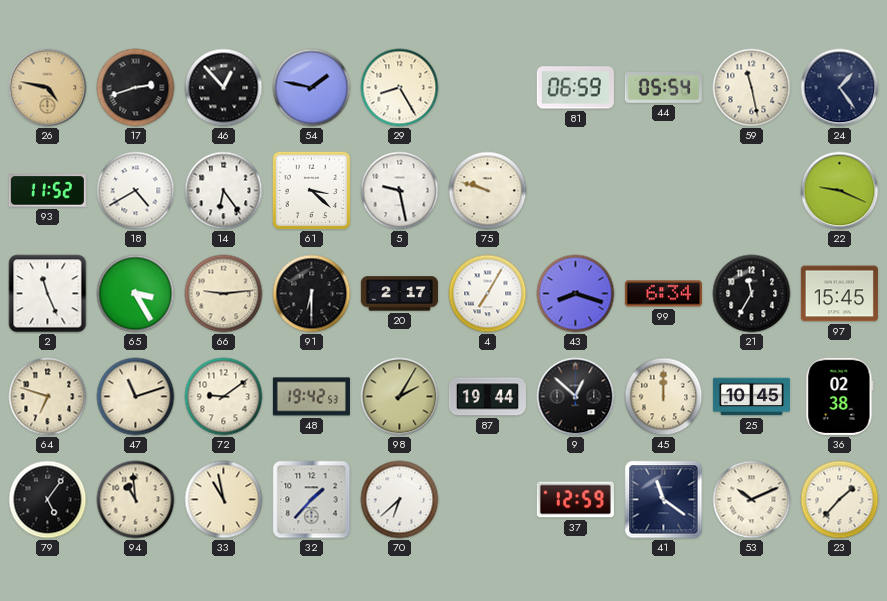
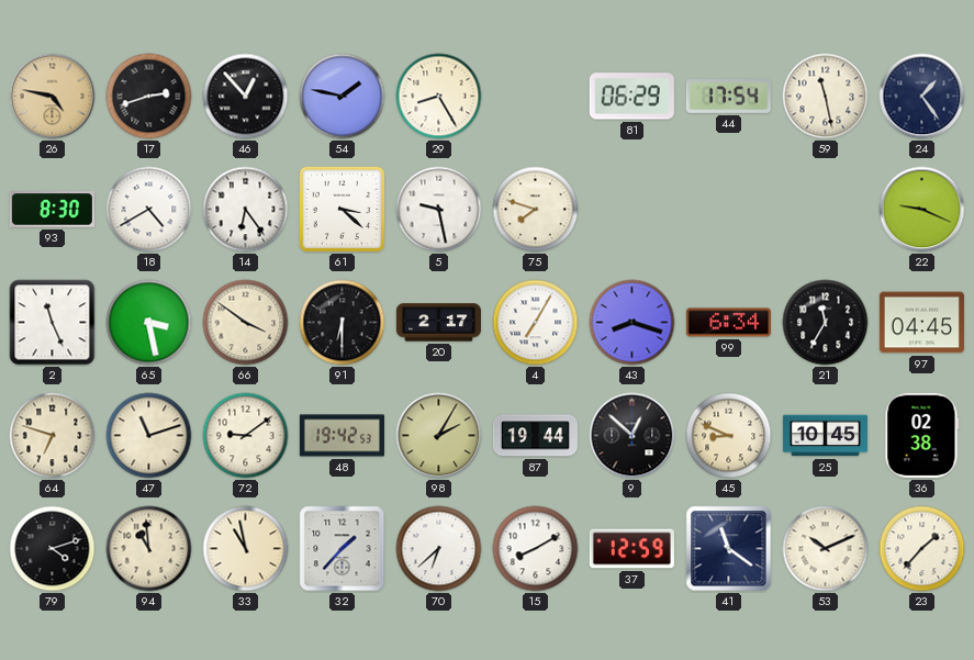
81: 06:59 -> 06:29 (631, 97)
44: 05:54 -> 17:54 (728, 97)
93: 11:52 -> 8:30 (52, 210)
75: 9:48 -> 7:48 (536, 210)
65: 3:25 -> 3:28 (149, 323)
66: 9:14 -> 3:51 (246, 323)
97: 15:45 -> 04:45 (921, 323)
45: 12:00 -> 8:49 (729, 436)
79: 5:06 -> 4:12 (53, 549)
15: none -> 8:10 (536, 549)
